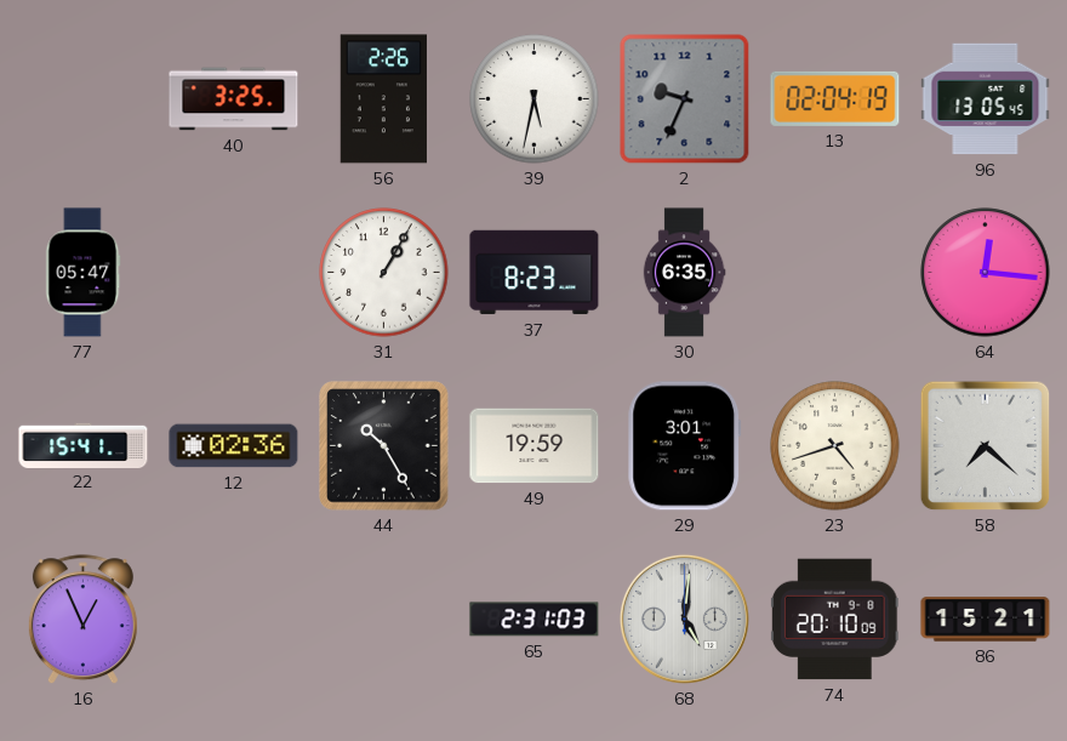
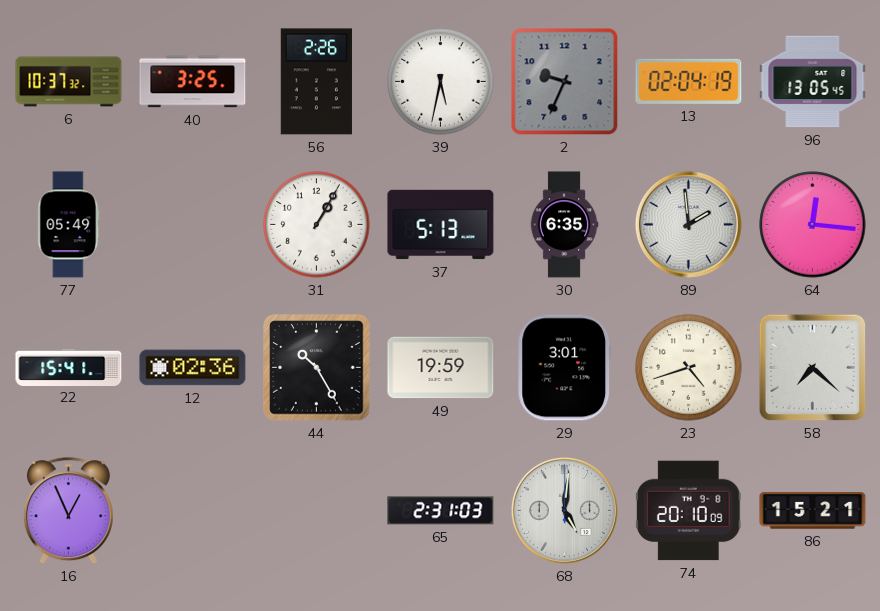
6: none -> 10:37 (69, 82)
77: 05:47 -> 05:49 (69, 225)
37: 8:23 -> 5:13 (441, 225)
89: none -> 1:59 (688, 224)
